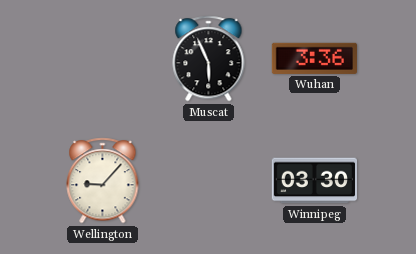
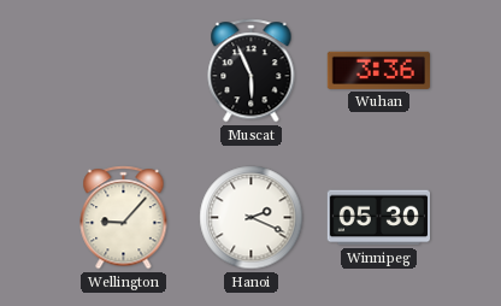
Hanoi: none -> 2:19 (252, 218)
Winnipeg: 03:30 -> 05:30 (378, 218)
